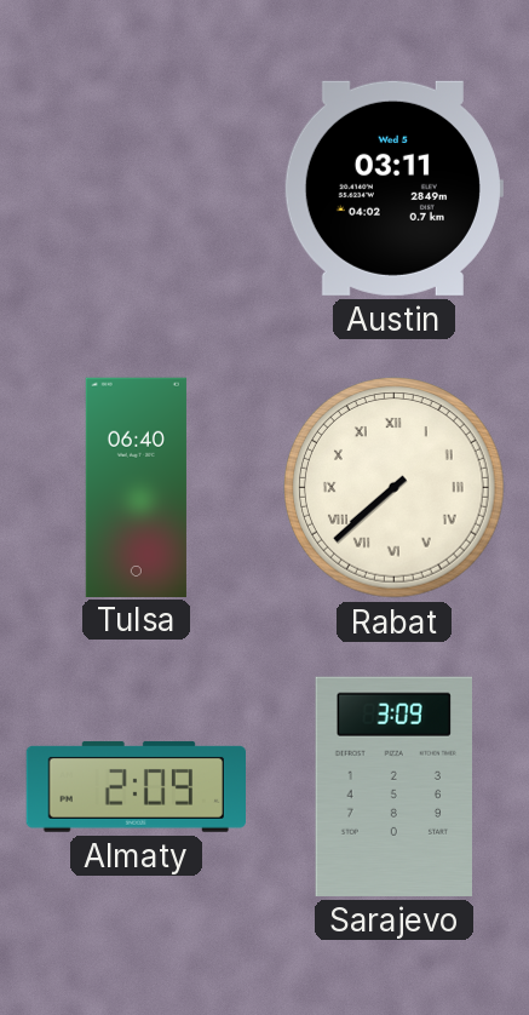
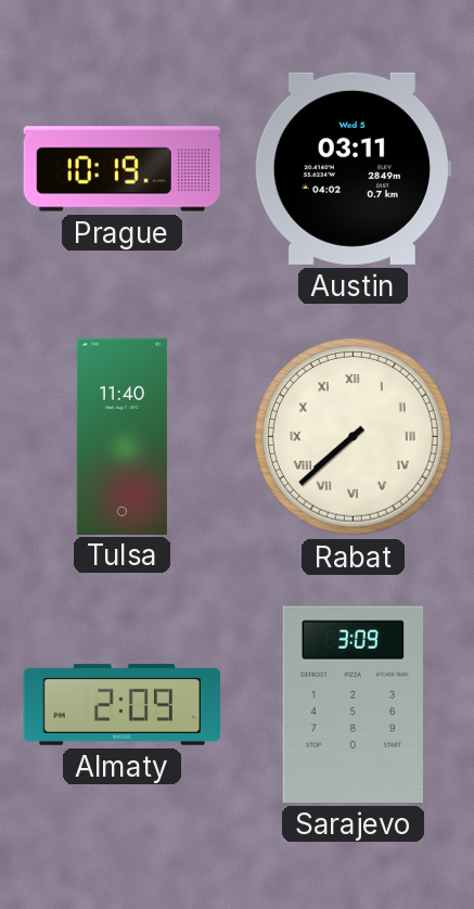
Prague: none -> 10:19 (121, 169)
Tulsa: 06:40 -> 11:40 (121, 436)
